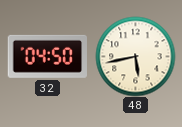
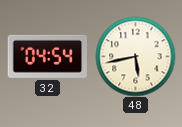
32: 04:50 -> 04:54 (47, 56)
